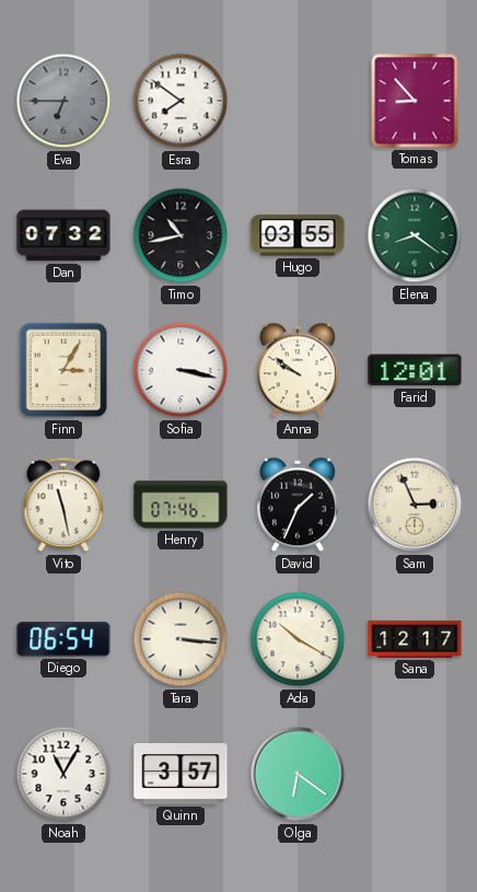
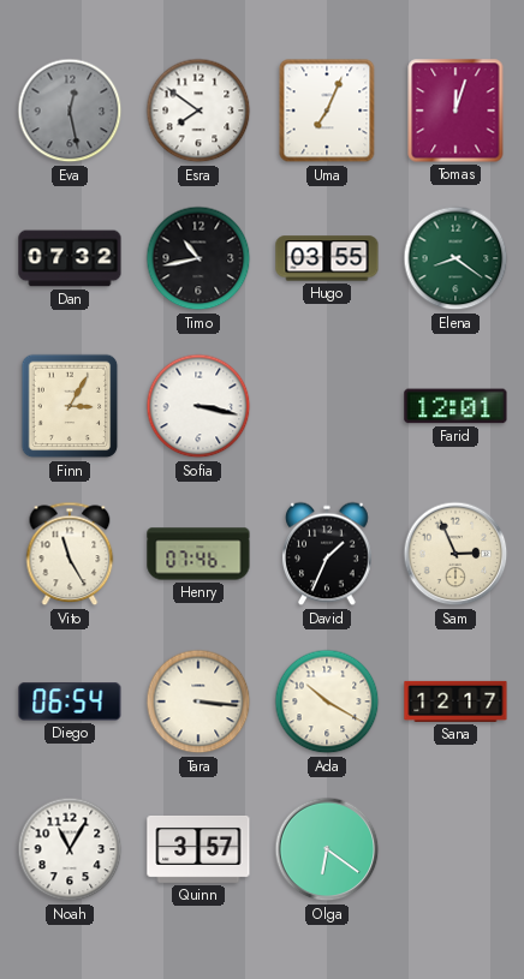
Eva: 6:45 -> 12:28 (70, 111)
Uma: none -> 7:04 (327, 111)
Tomas: 8:53 -> 12:03 (455, 111)
Anna: 9:51 -> none (298, 370)
Vito: 11:28 -> 11:25 (70, 554)
